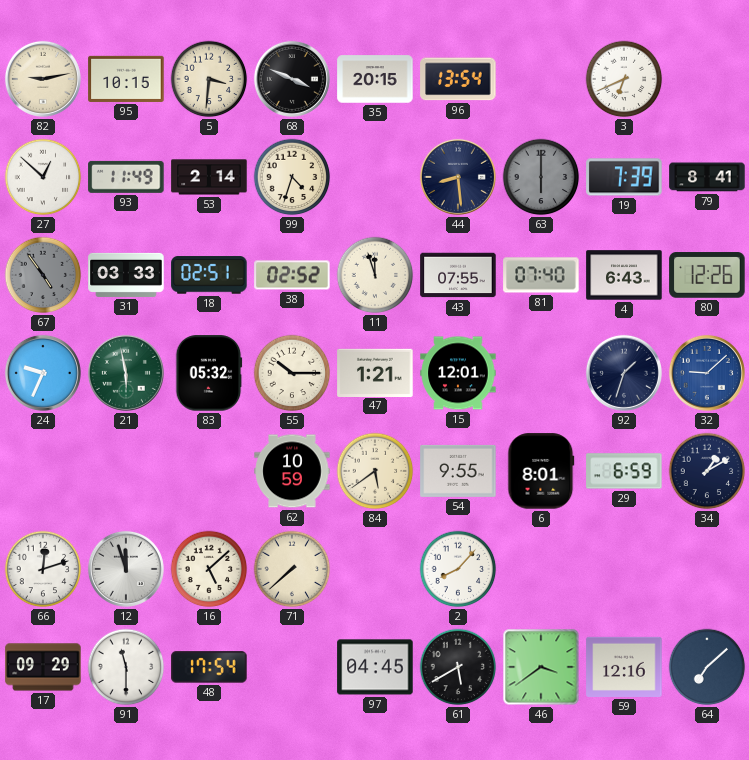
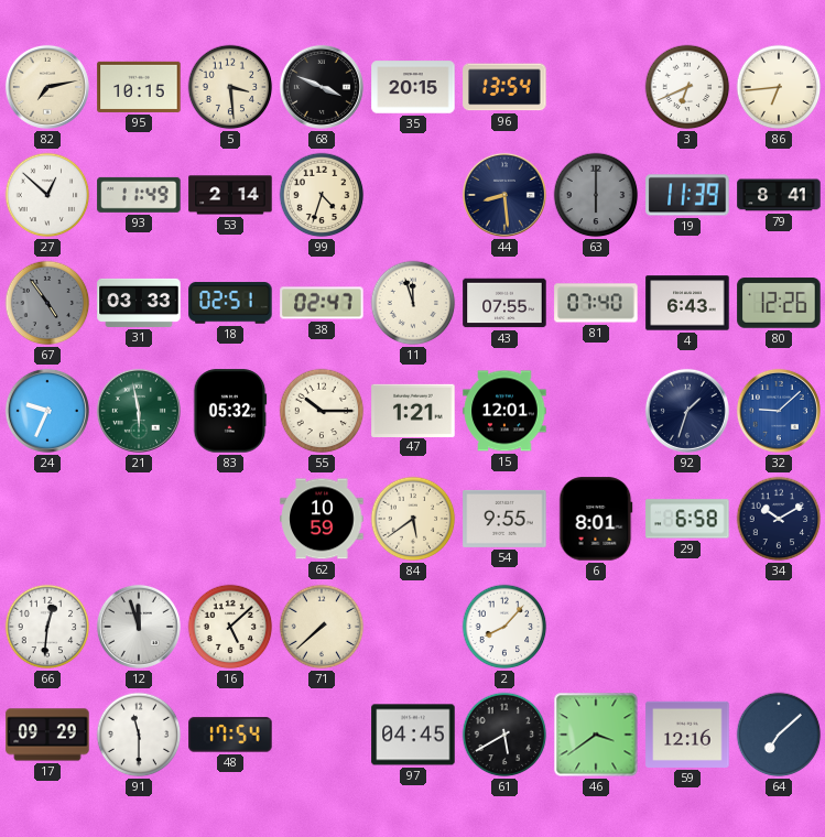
82: 9:13 -> 7:13 (47, 87)
5: 3:31 -> 3:29 (230, 87)
86: none -> 6:44 (779, 87)
19: 7:39 -> 11:39 (687, 195)
38: 02:52 -> 02:47 (322, 303)
29: 6:59 -> 6:58 (687, 519)
34: 1:10 -> 10:10 (779, 519)
66: 12:12 -> 12:31 (47, 627)
